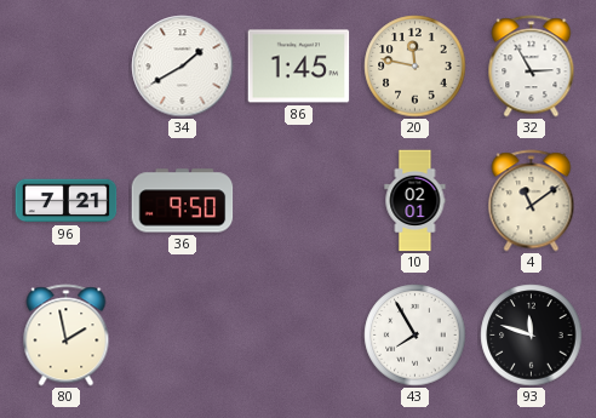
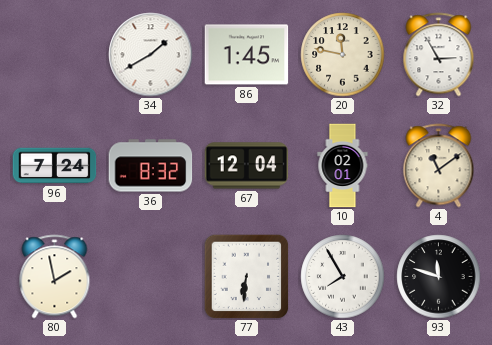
96: 7:21 -> 7:24 (55, 166)
36: 9:50 -> 8:32 (151, 166)
67: none -> 12:04 (247, 166)
77: none -> 6:31 (246, 276)
